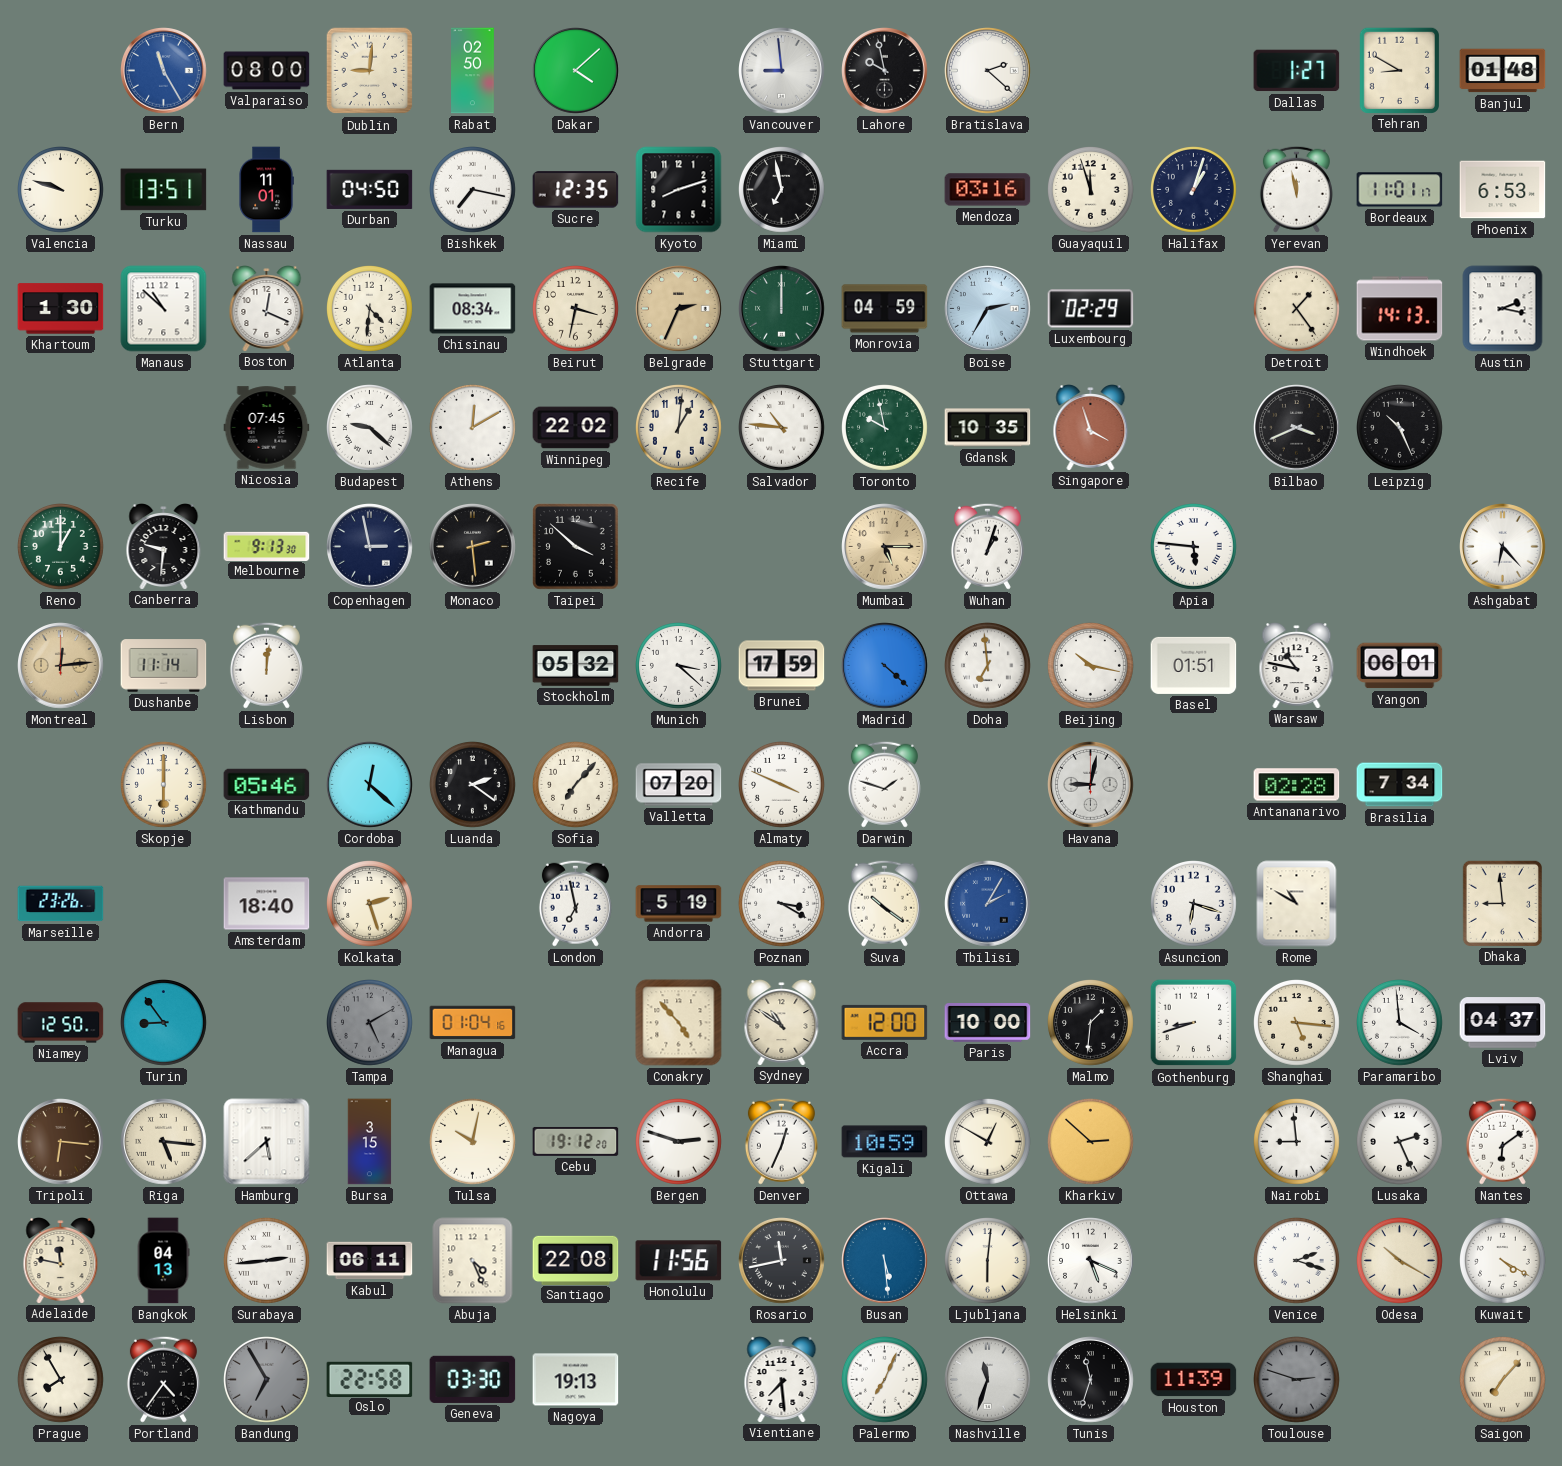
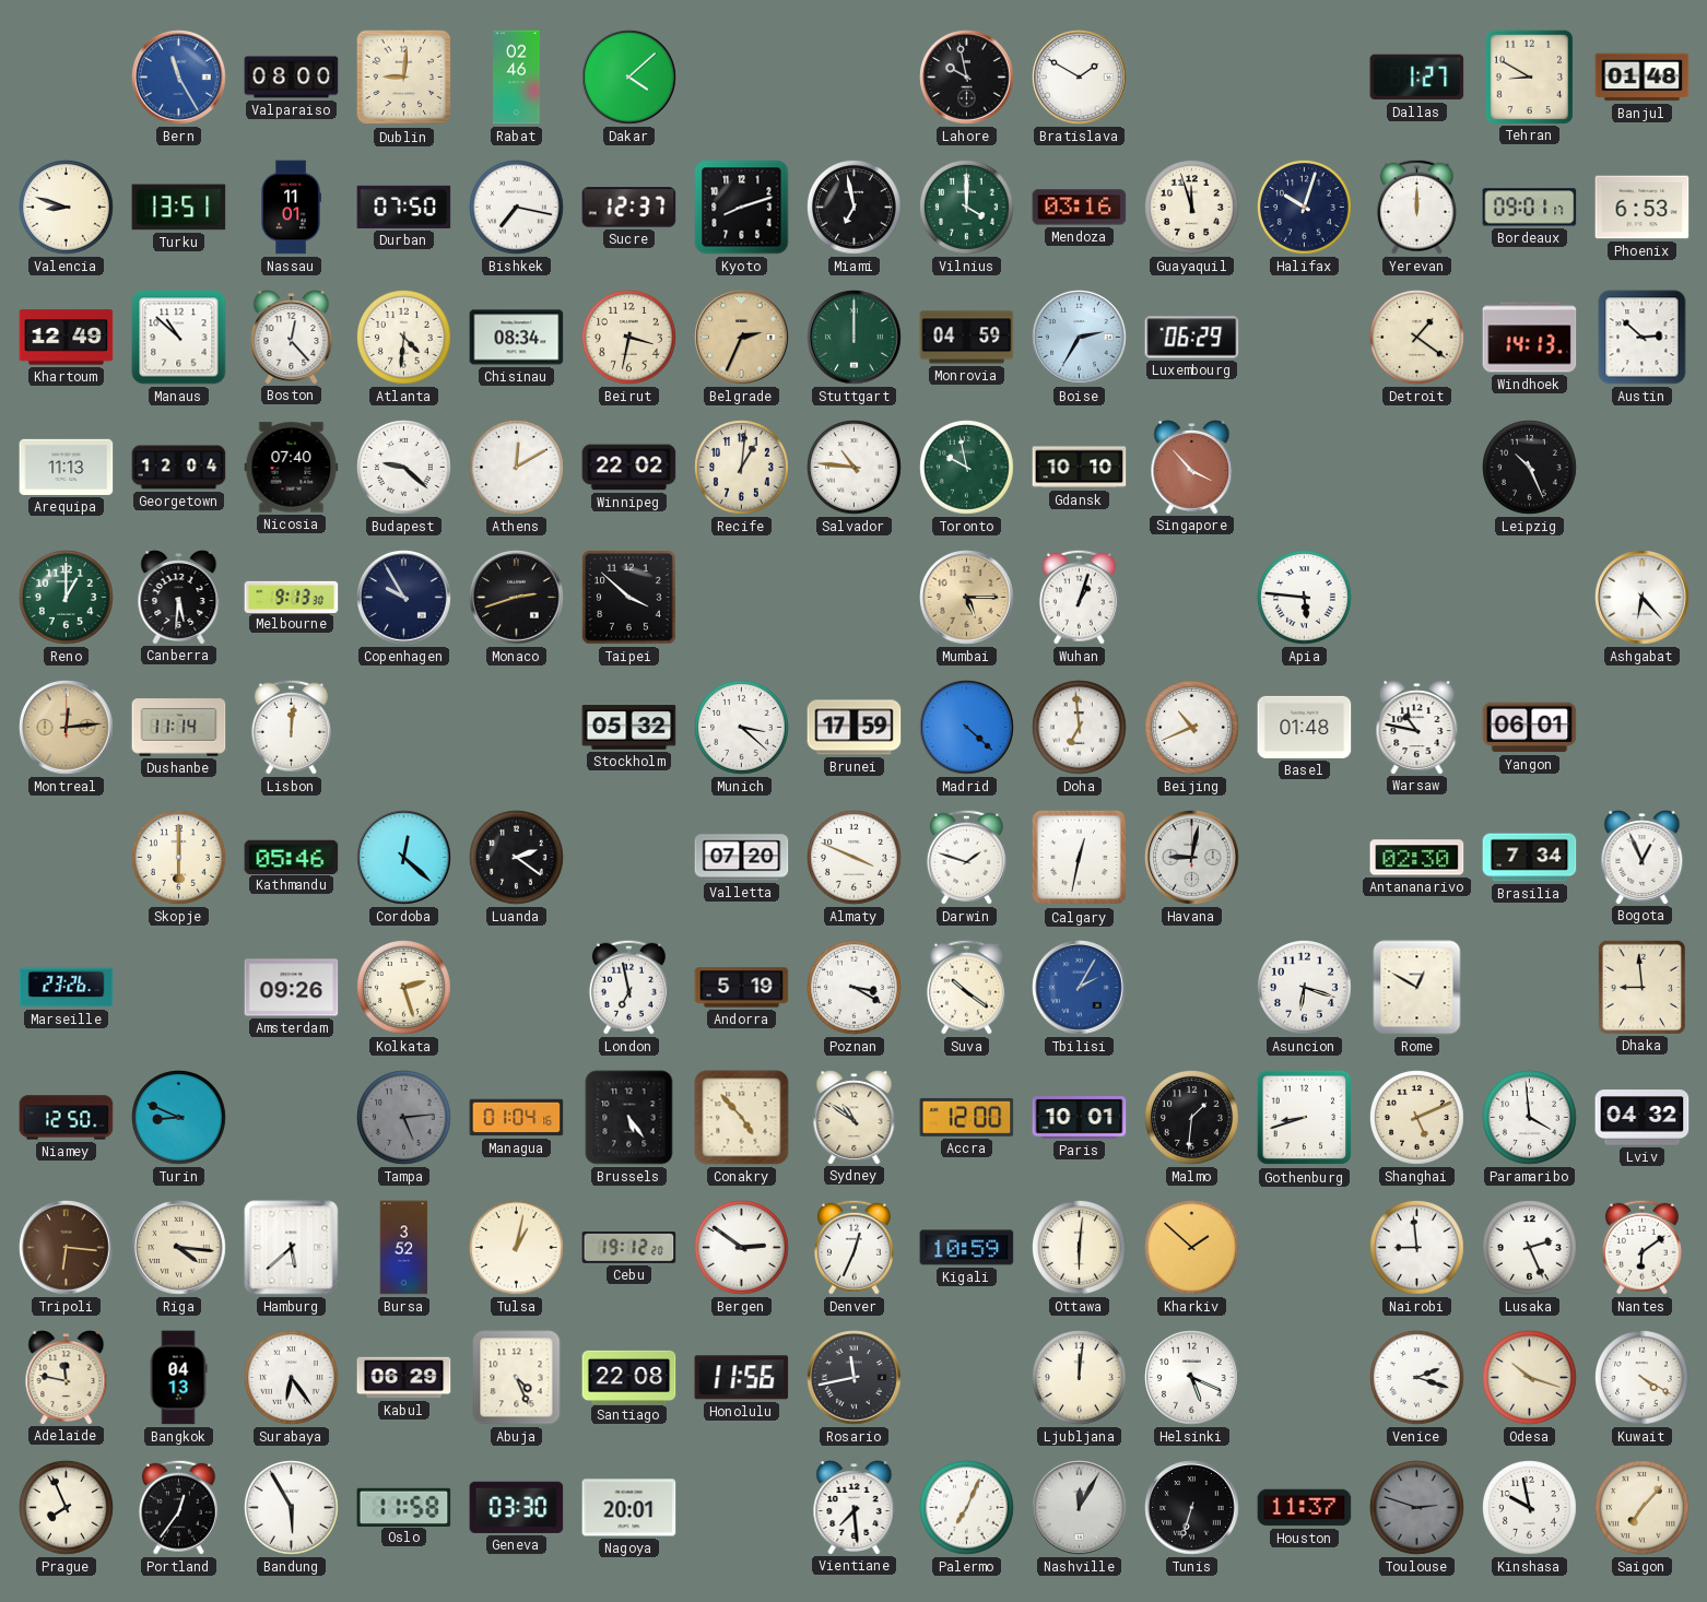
Rabat: 02:50 -> 02:46 (517, 78)
Vancouver: 8:59 -> none (782, 71)
Bratislava: 2:22 -> 1:50 (1080, 78)
Valencia: 9:48 -> 8:48 (67, 208)
Durban: 04:50 -> 07:50 (404, 207)
Sucre: 12:35 -> 12:37 (629, 208)
Vilnius: none -> 4:00 (967, 208)
Halifax: 1:03 -> 10:03 (1305, 208)
Yerevan: 11:58 -> 12:00 (1416, 207)
Bordeaux: 11:01 -> 09:01 (1530, 208)
Khartoum: 1:30 -> 12:49 (67, 338)
Boston: 12:19 -> 12:23 (292, 338)
Luxembourg: 02:29 -> 06:29 (1192, 338)
Detroit: 1:24 -> 1:21 (1417, 338)
Austin: 2:17 -> 2:52 (1643, 338)
Arequipa: none -> 11:13 (67, 467)
Georgetown: none -> 12:04 (179, 468)
Nicosia: 07:45 -> 07:40 (292, 468)
Gdansk: 10:35 -> 10:10 (1080, 468)
Singapore: 3:57 -> 3:53 (1192, 468)
Bilbao: 3:41 -> none (1297, 428)
Canberra: 9:31 -> 5:31 (179, 598)
Copenhagen: 2:58 -> 9:55 (404, 598)
Monaco: 2:29 -> 2:42 (517, 598)
Beijing: 10:17 -> 10:41 (1192, 728)
Basel: 01:51 -> 01:48 (1305, 727)
Sofia: 7:07 -> none (576, 785)
Calgary: none -> 12:32 (1080, 858)
Antananarivo: 02:28 -> 02:30 (1417, 858)
Bogota: none -> 12:56 (1643, 858)
Amsterdam: 18:40 -> 09:26 (292, 988)
Rome: 10:50 -> 12:50 (1417, 988)
Turin: 8:54 -> 8:49 (179, 1118)
Tampa: 5:10 -> 5:14 (404, 1118)
Brussels: none -> 5:24 (629, 1118)
Paris: 10:00 -> 10:01 (1080, 1118)
Shanghai: 5:16 -> 5:11 (1417, 1118)
Lviv: 04:37 -> 04:32 (1643, 1118)
Riga: 5:16 -> 4:16 (179, 1248)
Bursa: 3:15 -> 3:52 (404, 1248)
Tulsa: 10:02 -> 1:02 (517, 1248)
Bergen: 2:48 -> 2:51 (742, 1248)
Ottawa: 12:50 -> 6:01 (1080, 1248)
Kharkiv: 2:52 -> 1:52 (1192, 1248)
Surabaya: 2:44 -> 6:24 (292, 1378)
Kabul: 06:11 -> 06:29 (404, 1378)
Busan: 5:29 -> none (885, 1261)
Ljubljana: 6:01 -> 12:01 (1080, 1378)
Odesa: 10:20 -> 10:18 (1530, 1378)
Prague: 7:55 -> 7:56 (67, 1508)
Portland: 4:36 -> 12:36 (178, 1507)
Bandung: 6:55 -> 5:55 (292, 1508)
Bandung dial: grey -> white (292, 1508)
Oslo: 22:58 -> 11:58 (404, 1507)
Nagoya: 19:13 -> 20:01 (629, 1508)
Nashville: 11:33 -> 12:05 (1080, 1508)
Tunis: 11:33 -> 6:33 (1192, 1508)
Houston: 11:39 -> 11:37 (1305, 1508)
Kinshasa: none -> 9:58 (1530, 1508)
